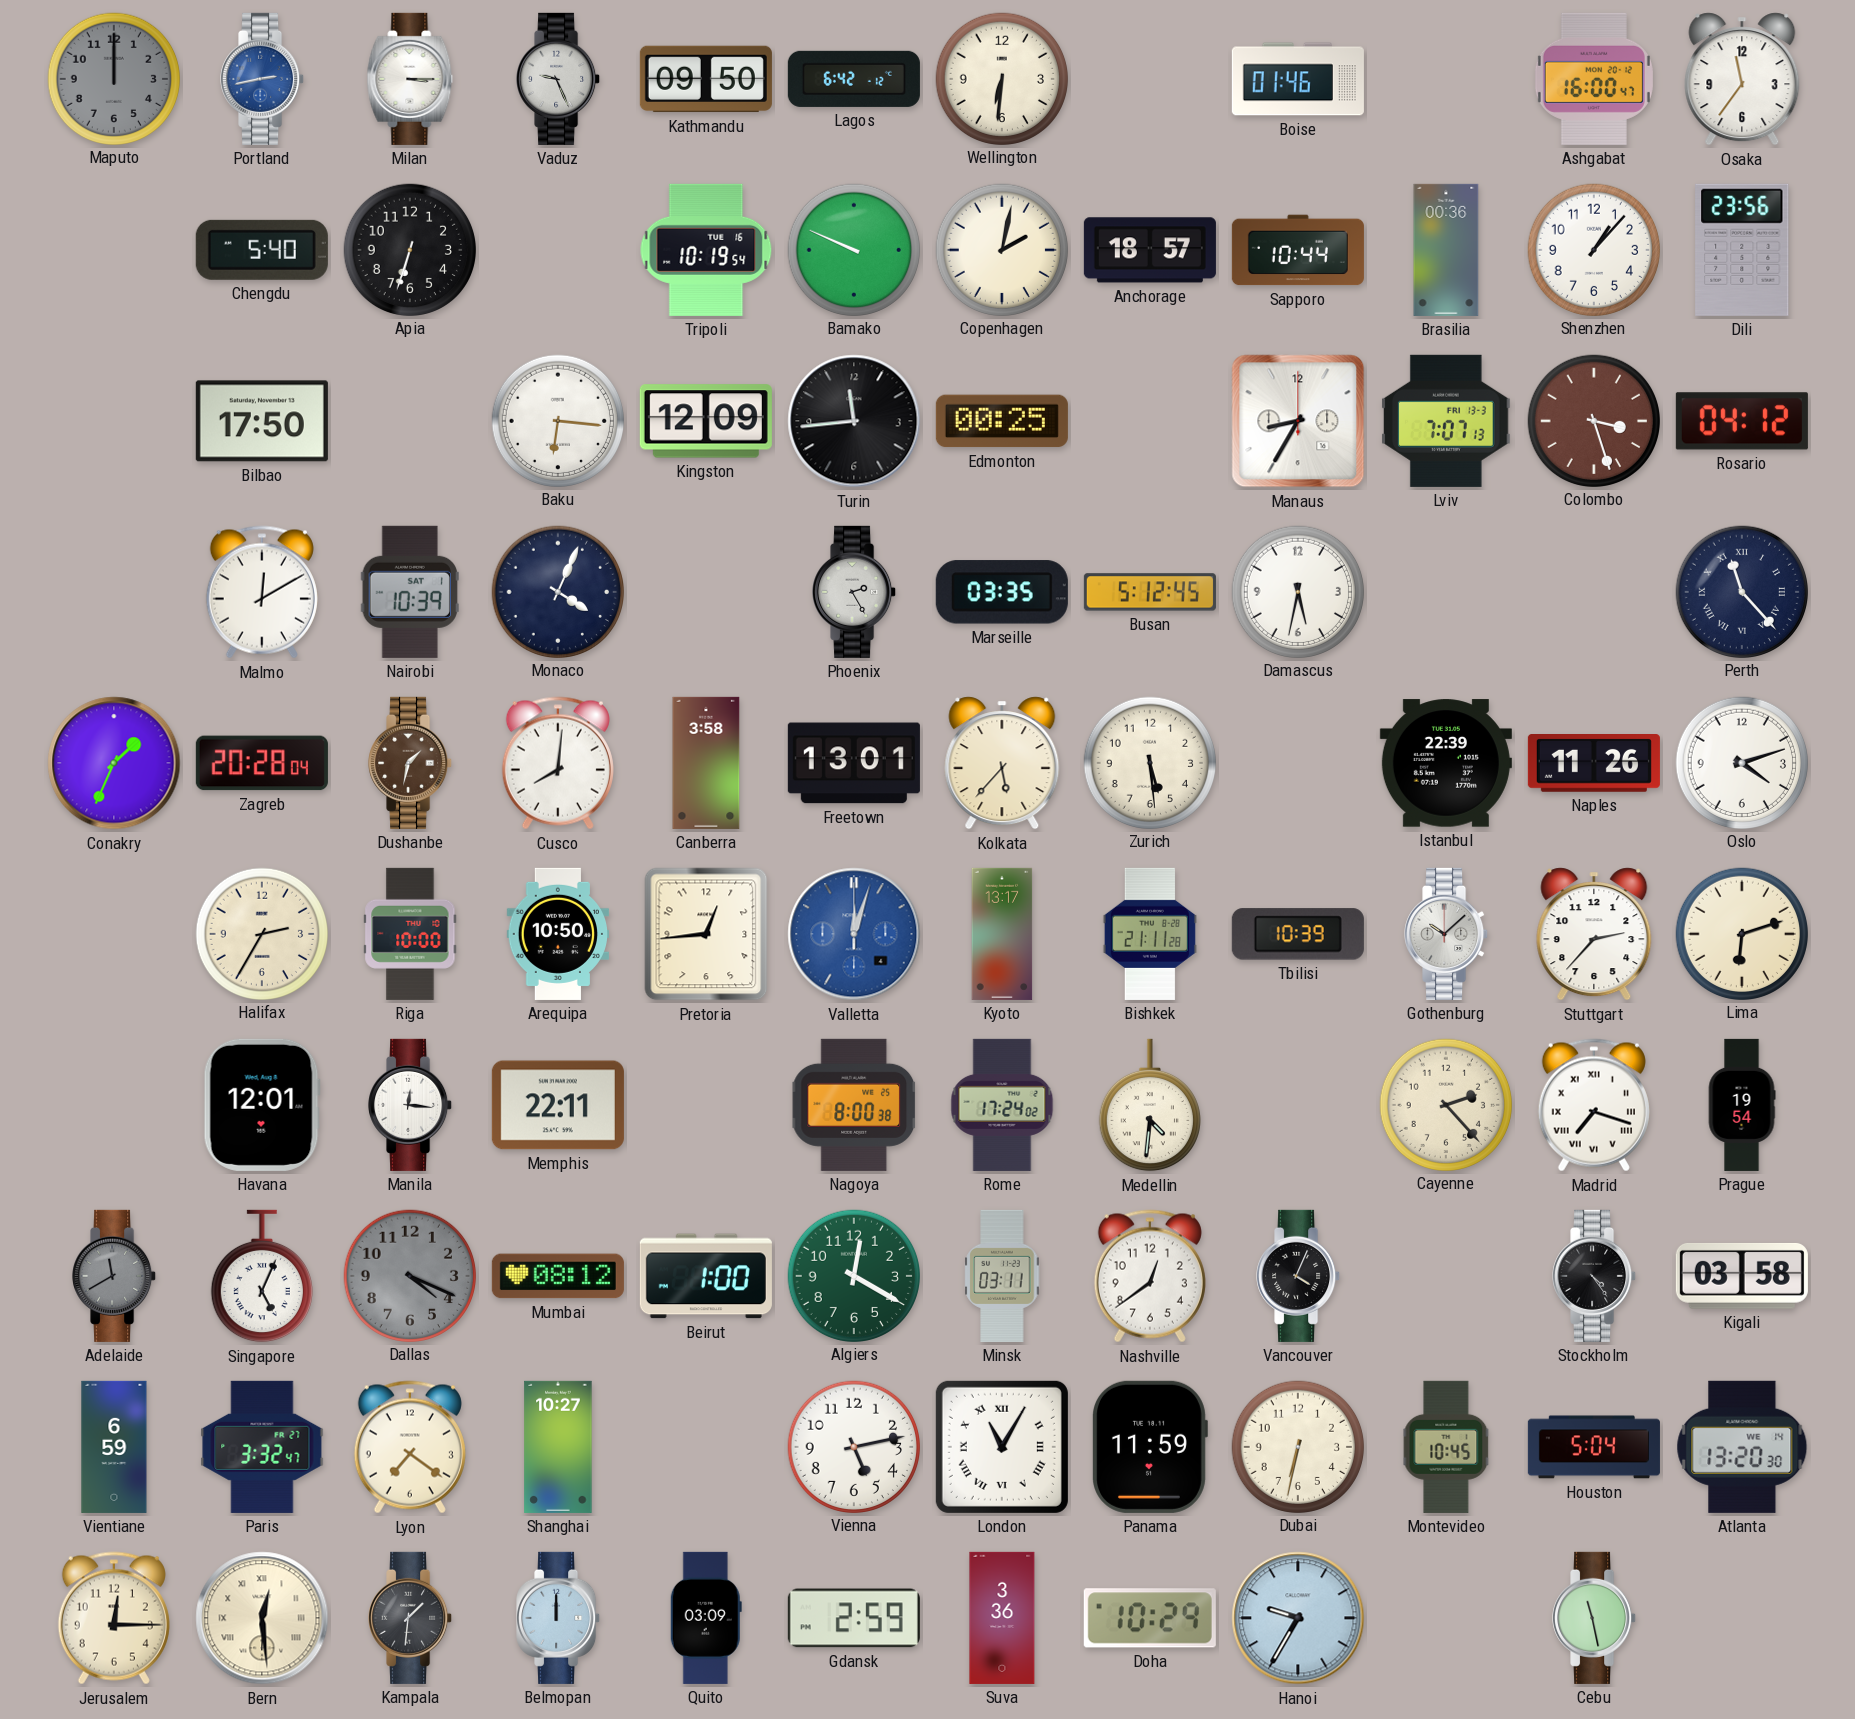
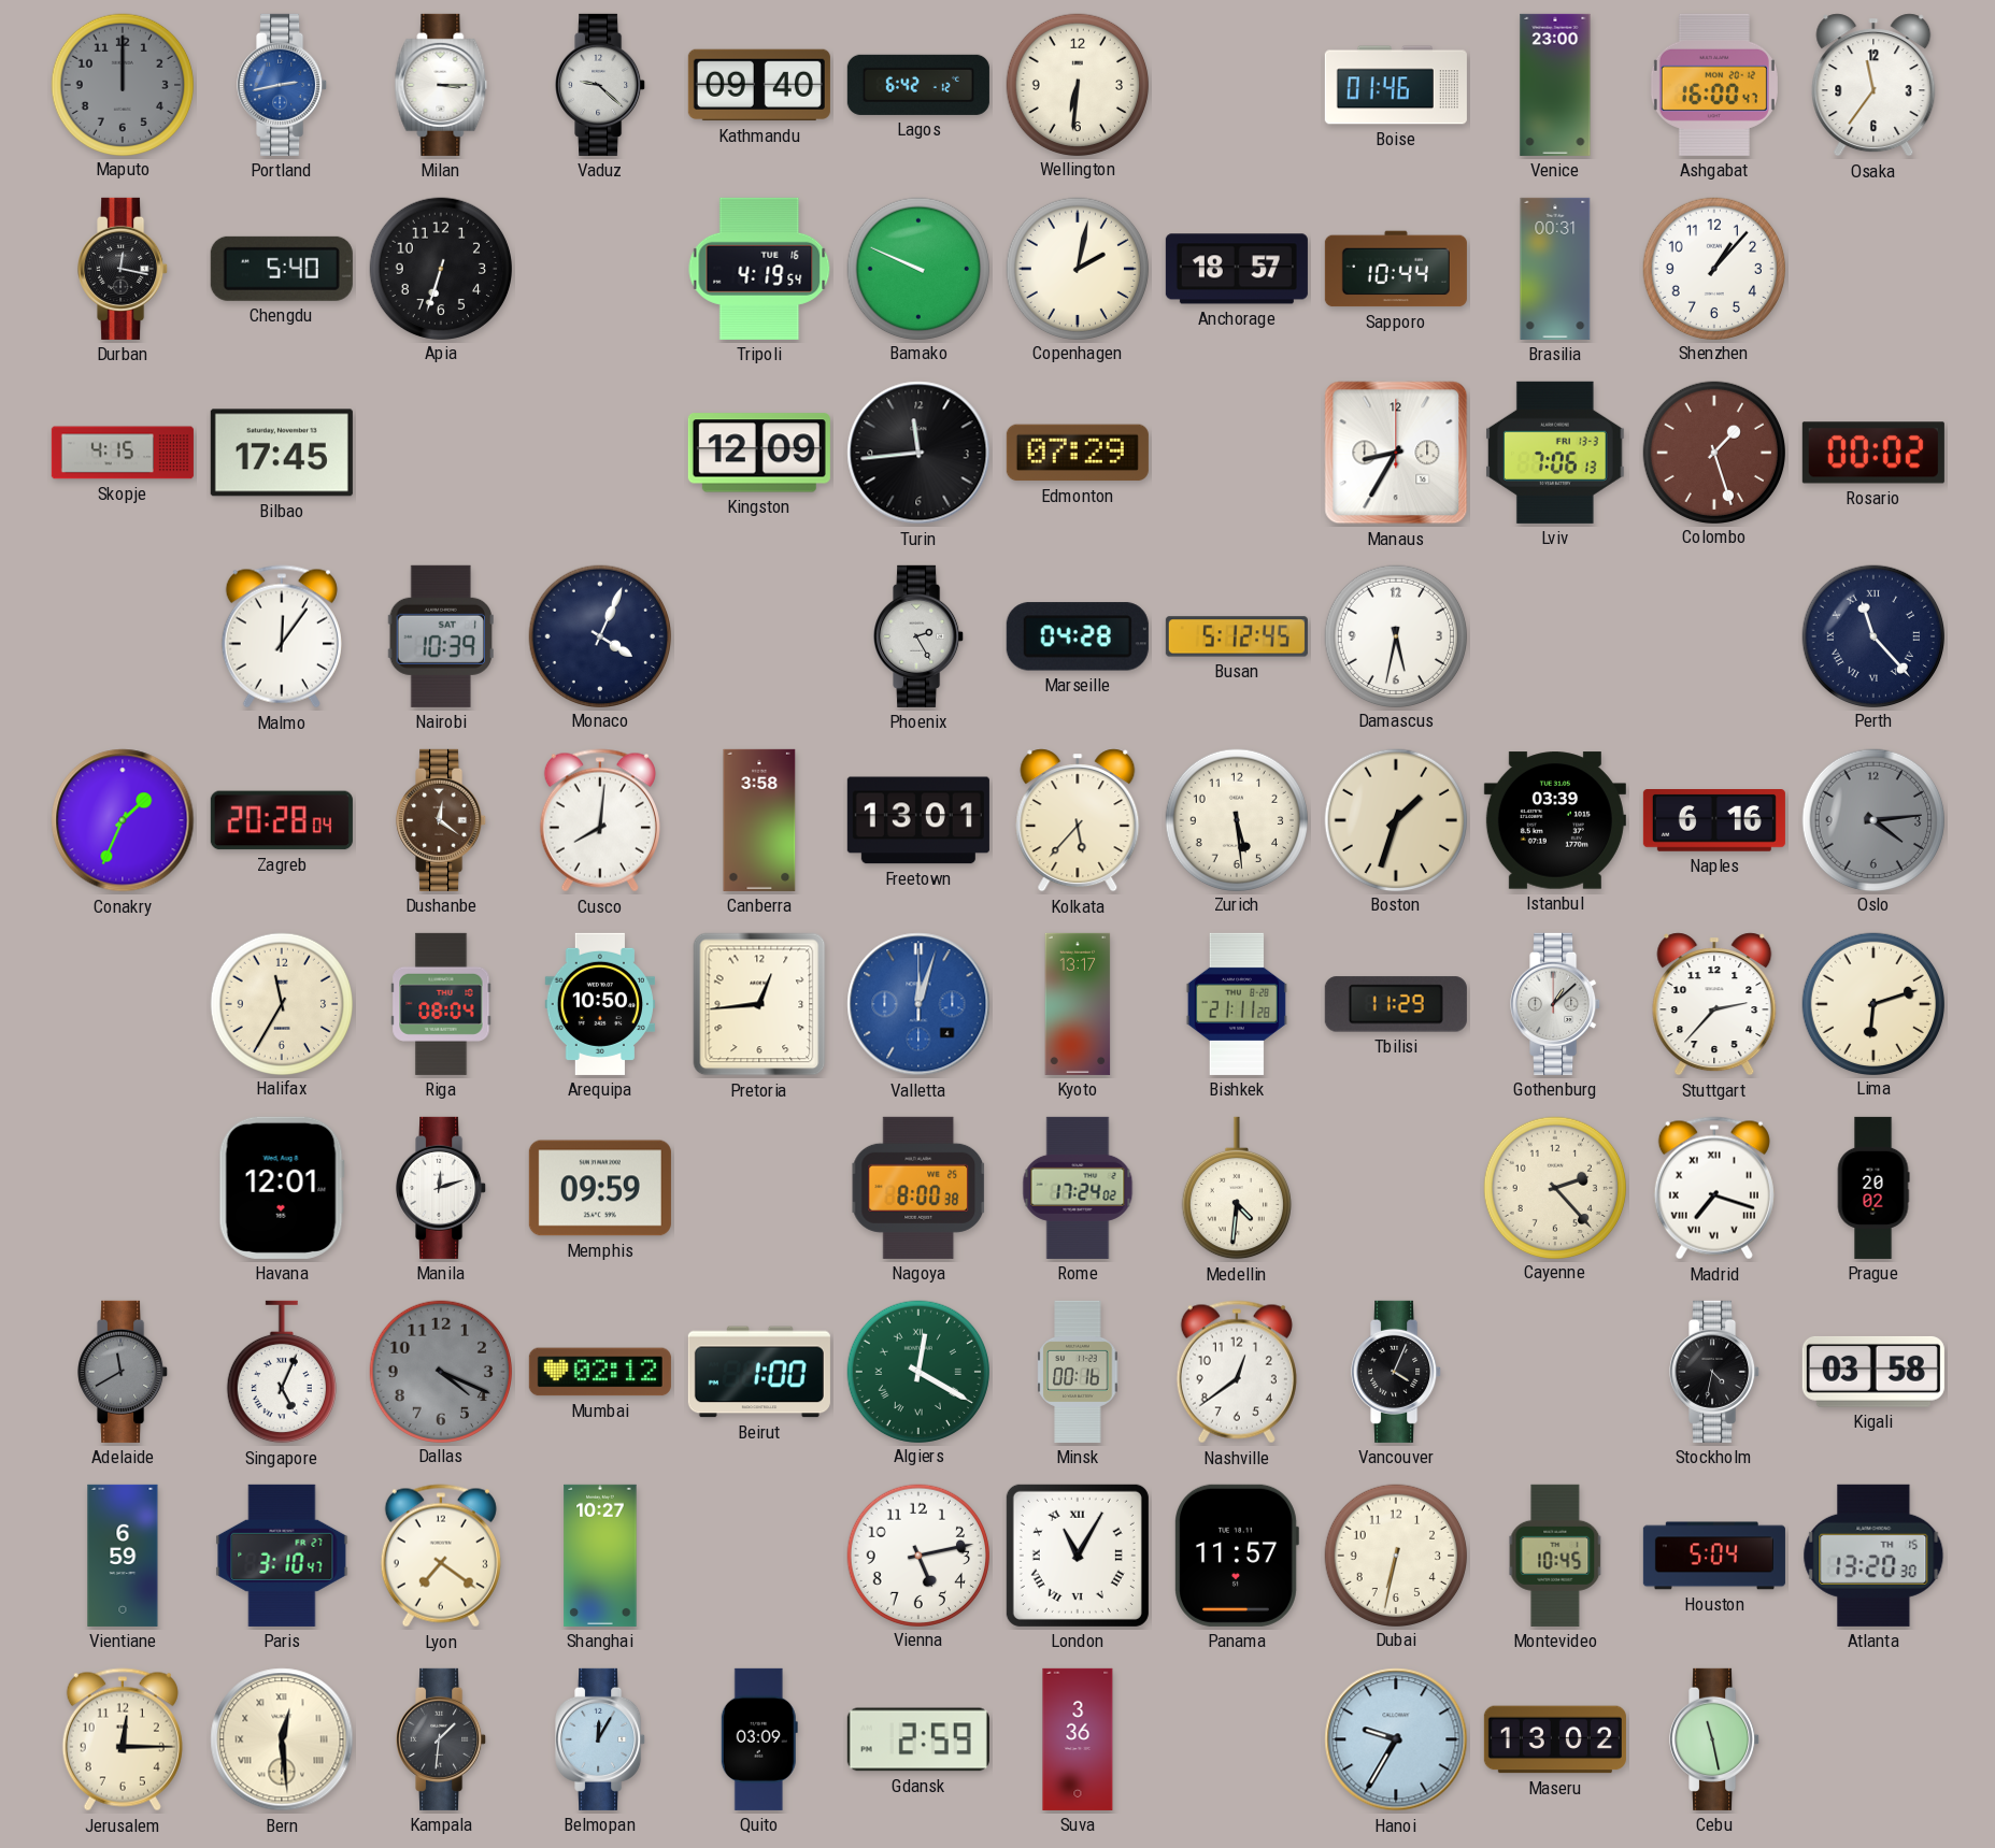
Vaduz: 9:26 -> 9:22 (601, 85)
Kathmandu: 09:50 -> 09:40 (759, 85)
Venice: none -> 23:00 (1555, 85)
Durban: none -> 12:17 (124, 269)
Tripoli: 10:19 -> 4:19 (759, 269)
Brasilia: 00:36 -> 00:31 (1555, 269)
Dili: 23:56 -> none (1742, 250)
Skopje: none -> 4:15 (123, 453)
Bilbao: 17:50 -> 17:45 (282, 453)
Baku: 6:16 -> none (557, 420)
Edmonton: 00:25 -> 07:29 (1078, 453)
Lviv: 7:07 -> 7:06 (1556, 453)
Colombo: 3:27 -> 1:27 (1713, 452)
Rosario: 04:12 -> 00:02 (1873, 453)
Malmo: 12:10 -> 12:06 (282, 636)
Marseille: 03:35 -> 04:28 (1078, 636)
Dushanbe: 1:32 -> 12:21 (442, 820)
Boston: none -> 1:33 (1395, 819)
Istanbul: 22:39 -> 03:39 (1555, 820)
Naples: 11:26 -> 6:16 (1714, 821)
Oslo: 4:12 -> 4:14 (1872, 819)
Oslo dial: white -> grey (1872, 819)
Halifax: 2:35 -> 11:35 (281, 1003)
Riga: 10:00 -> 08:04 (441, 1004)
Tbilisi: 10:39 -> 11:29 (1396, 1004)
Gothenburg: 10:08 -> 1:08 (1556, 1004)
Manila: 12:16 -> 12:12 (442, 1188)
Memphis: 22:11 -> 09:59 (600, 1188)
Prague: 19:54 -> 20:02 (1873, 1188)
Mumbai: 08:12 -> 02:12 (600, 1372)
Algiers numerals: Arabic -> Roman (917, 1371)
Minsk: 03:11 -> 00:16 (1078, 1372)
Stockholm: 4:24 -> 4:32 (1715, 1372)
Paris: 3:32 -> 3:10 (282, 1556)
Panama: 11:59 -> 11:57 (1237, 1556)
Atlanta date: WE 14 -> TH 15 (1873, 1556)
Belmopan: 12:00 -> 12:05 (601, 1739)
Doha: 10:29 -> none (1150, 1618)
Maseru: none -> 13:02 (1555, 1739)
